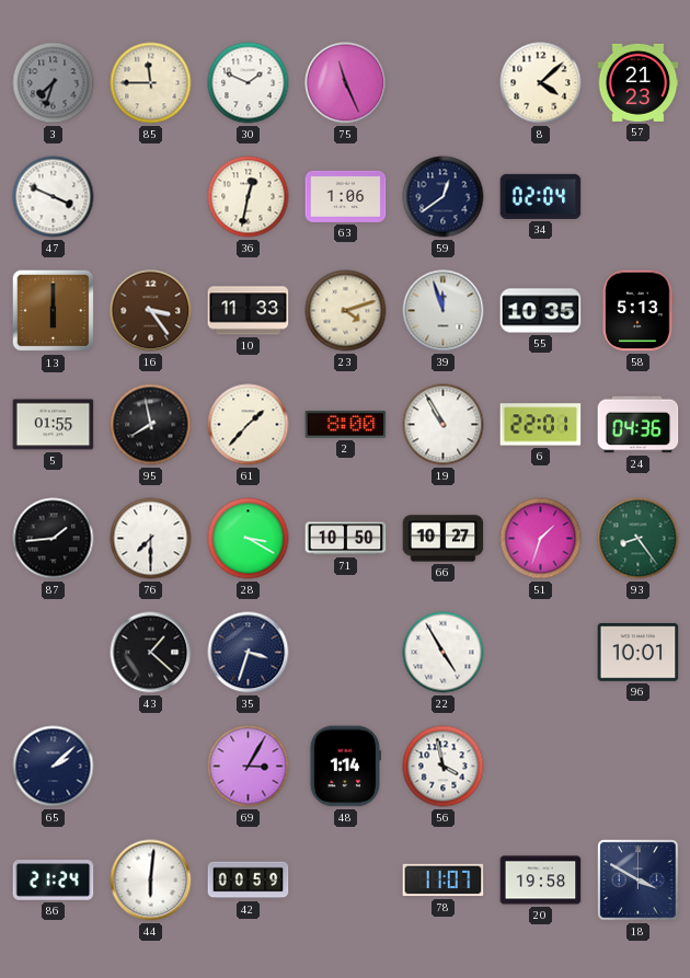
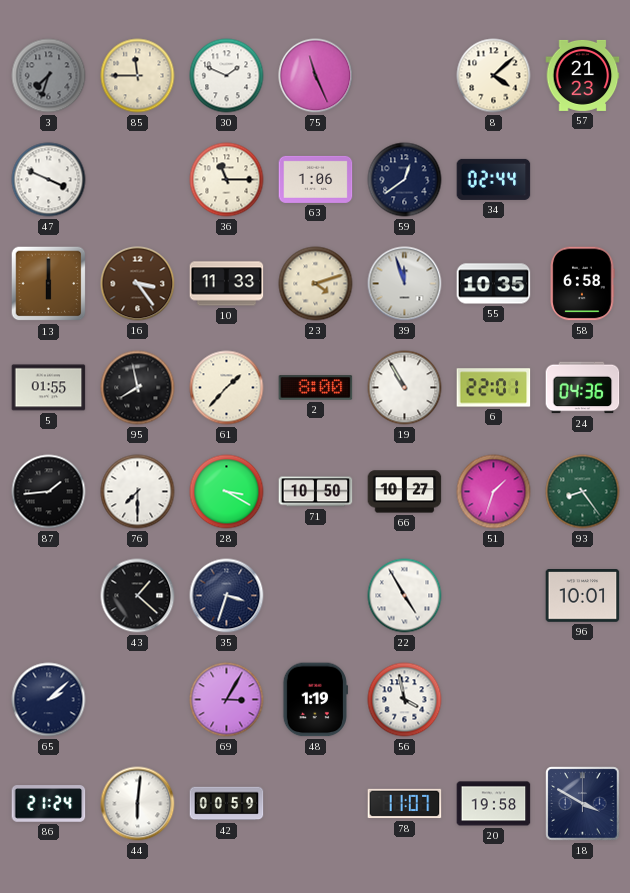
36: 12:32 -> 11:15 (227, 180)
34: 02:04 -> 02:44 (494, 179)
58: 5:13 -> 6:58 (582, 284)
48: 1:14 -> 1:19 (315, 700)
